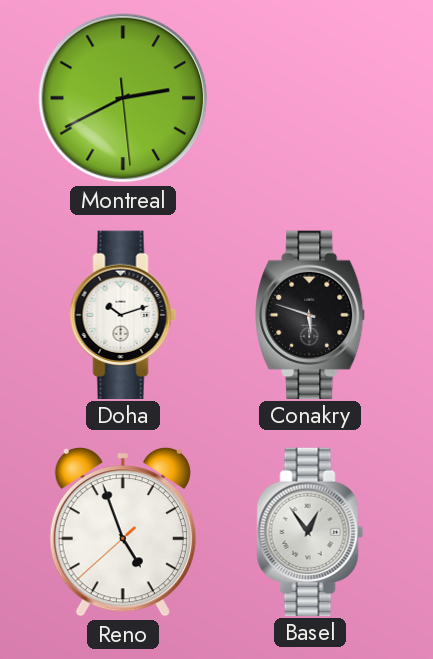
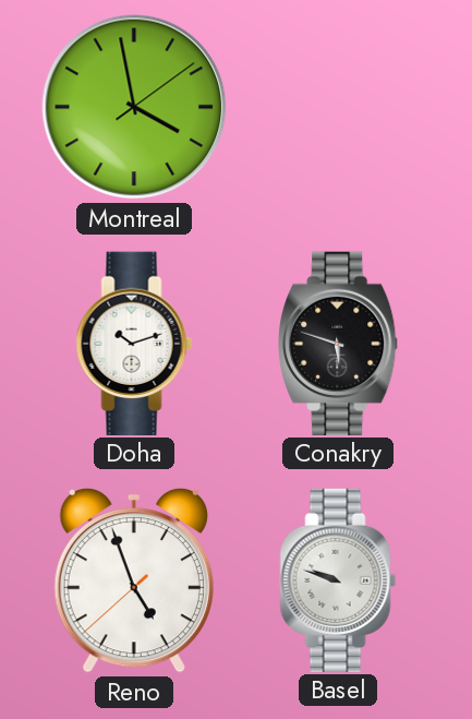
Montreal: 2:40 -> 3:58 (134, 107)
Basel: 12:54 -> 9:48 (338, 579)
